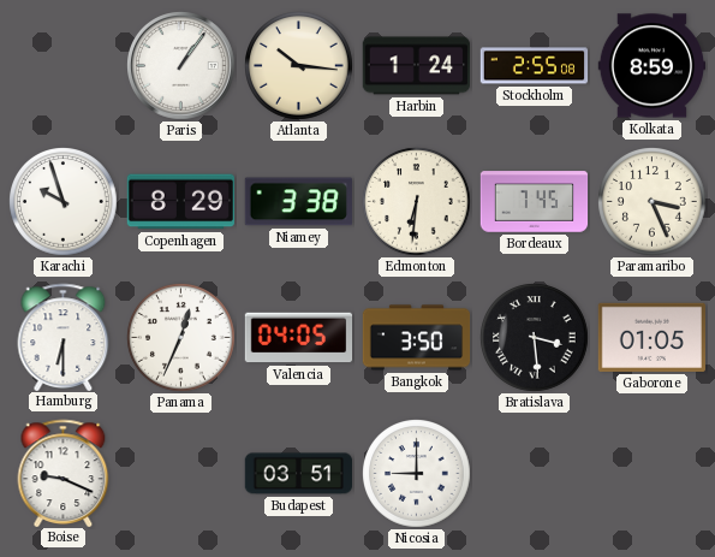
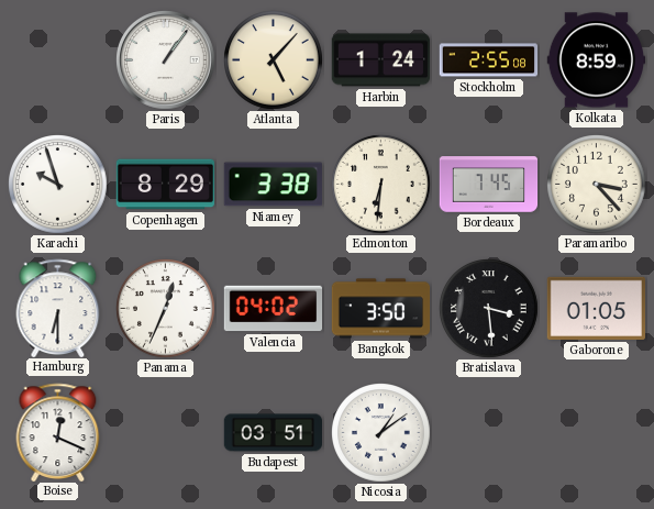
Atlanta: 10:16 -> 5:07 (274, 60)
Paramaribo: 3:26 -> 3:23 (597, 185)
Valencia: 04:05 -> 04:02 (274, 309)
Boise: 9:19 -> 12:19 (58, 432)
Nicosia: 9:00 -> 1:09 (381, 433)
